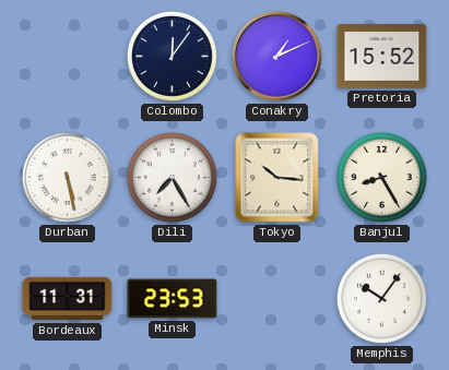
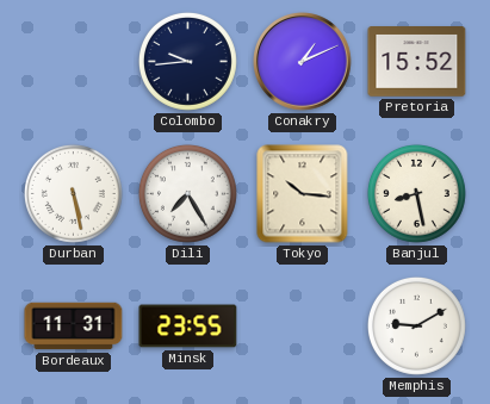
Colombo: 12:06 -> 9:44 (187, 61)
Banjul: 8:25 -> 8:28 (416, 193)
Minsk: 23:53 -> 23:55 (188, 327)
Memphis: 10:06 -> 9:10 (416, 325)
